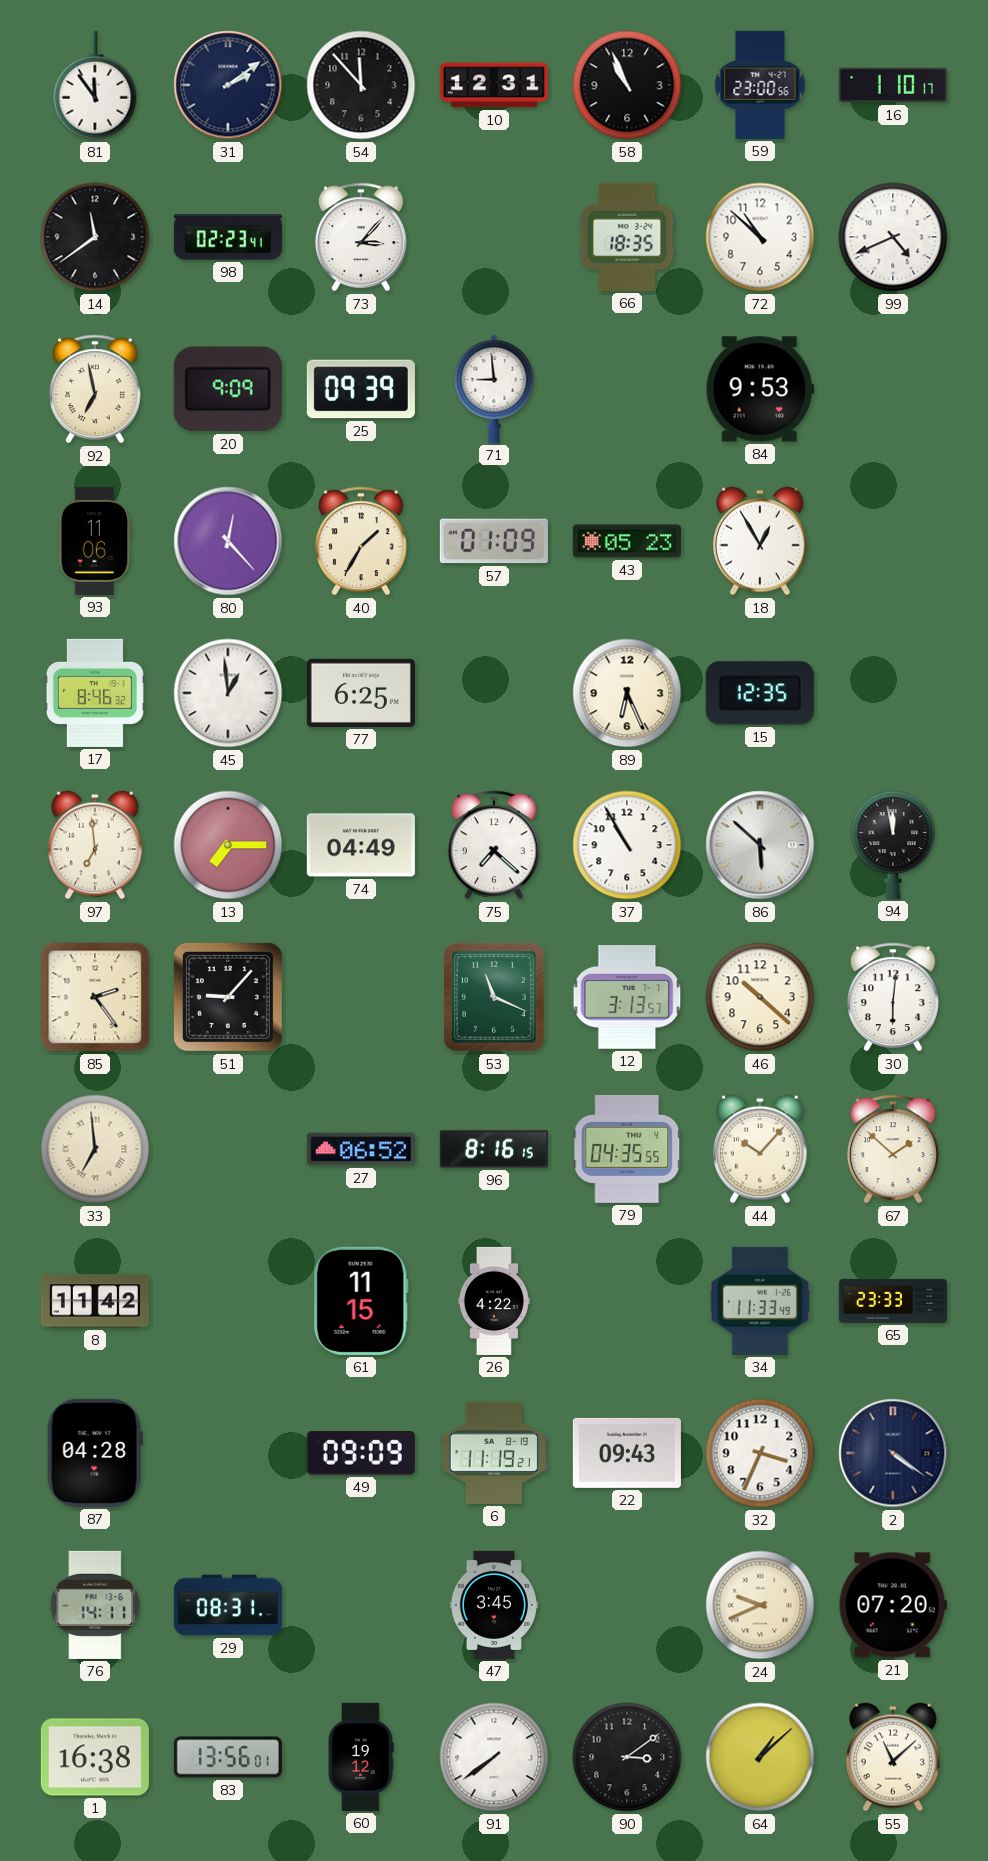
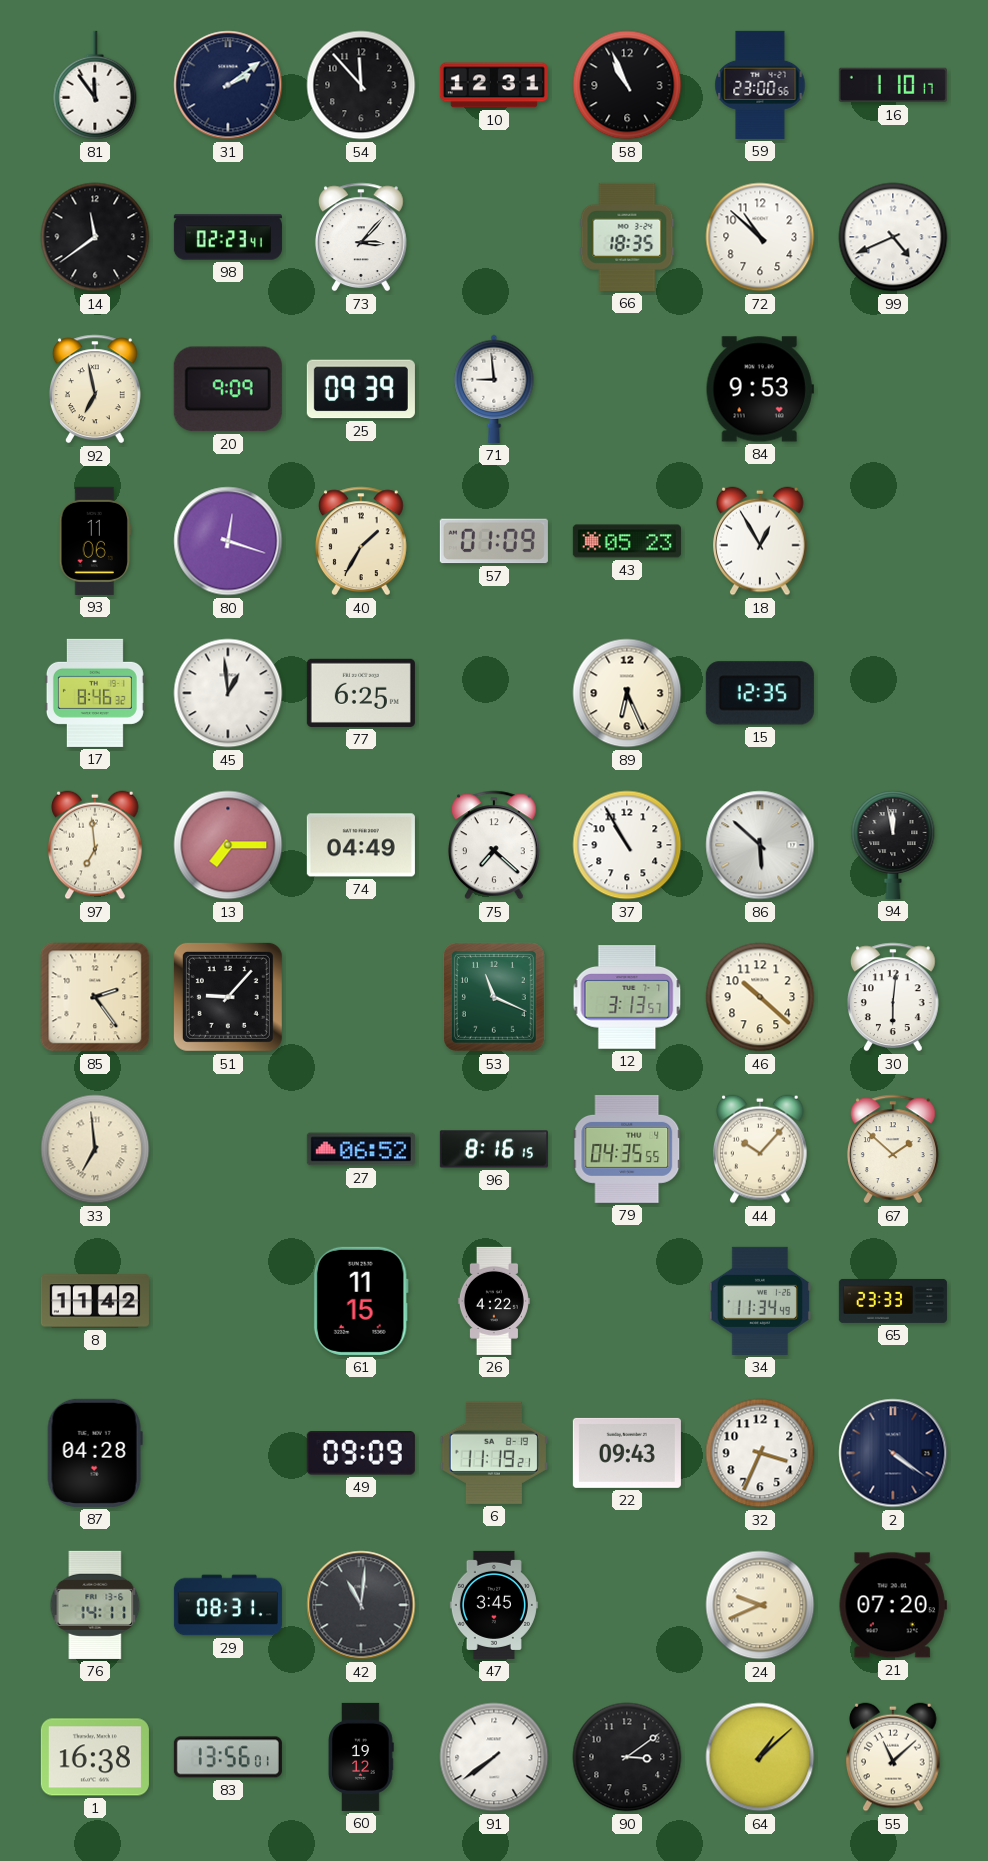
80: 12:23 -> 12:18 (228, 541)
34: 11:33 -> 11:34 (760, 1301)
42: none -> 11:01 (361, 1605)
